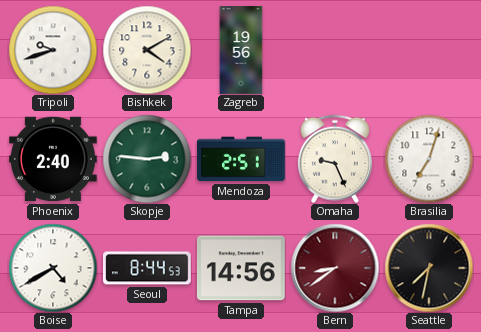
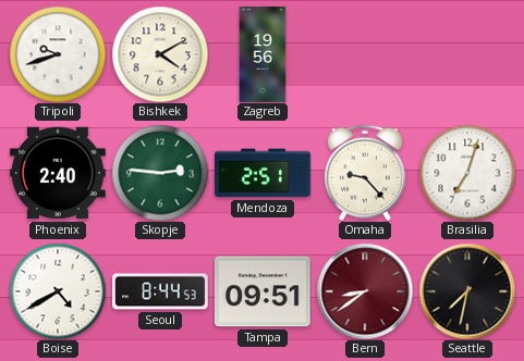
Omaha: 9:26 -> 9:23 (365, 173)
Tampa: 14:56 -> 09:51 (263, 291)
